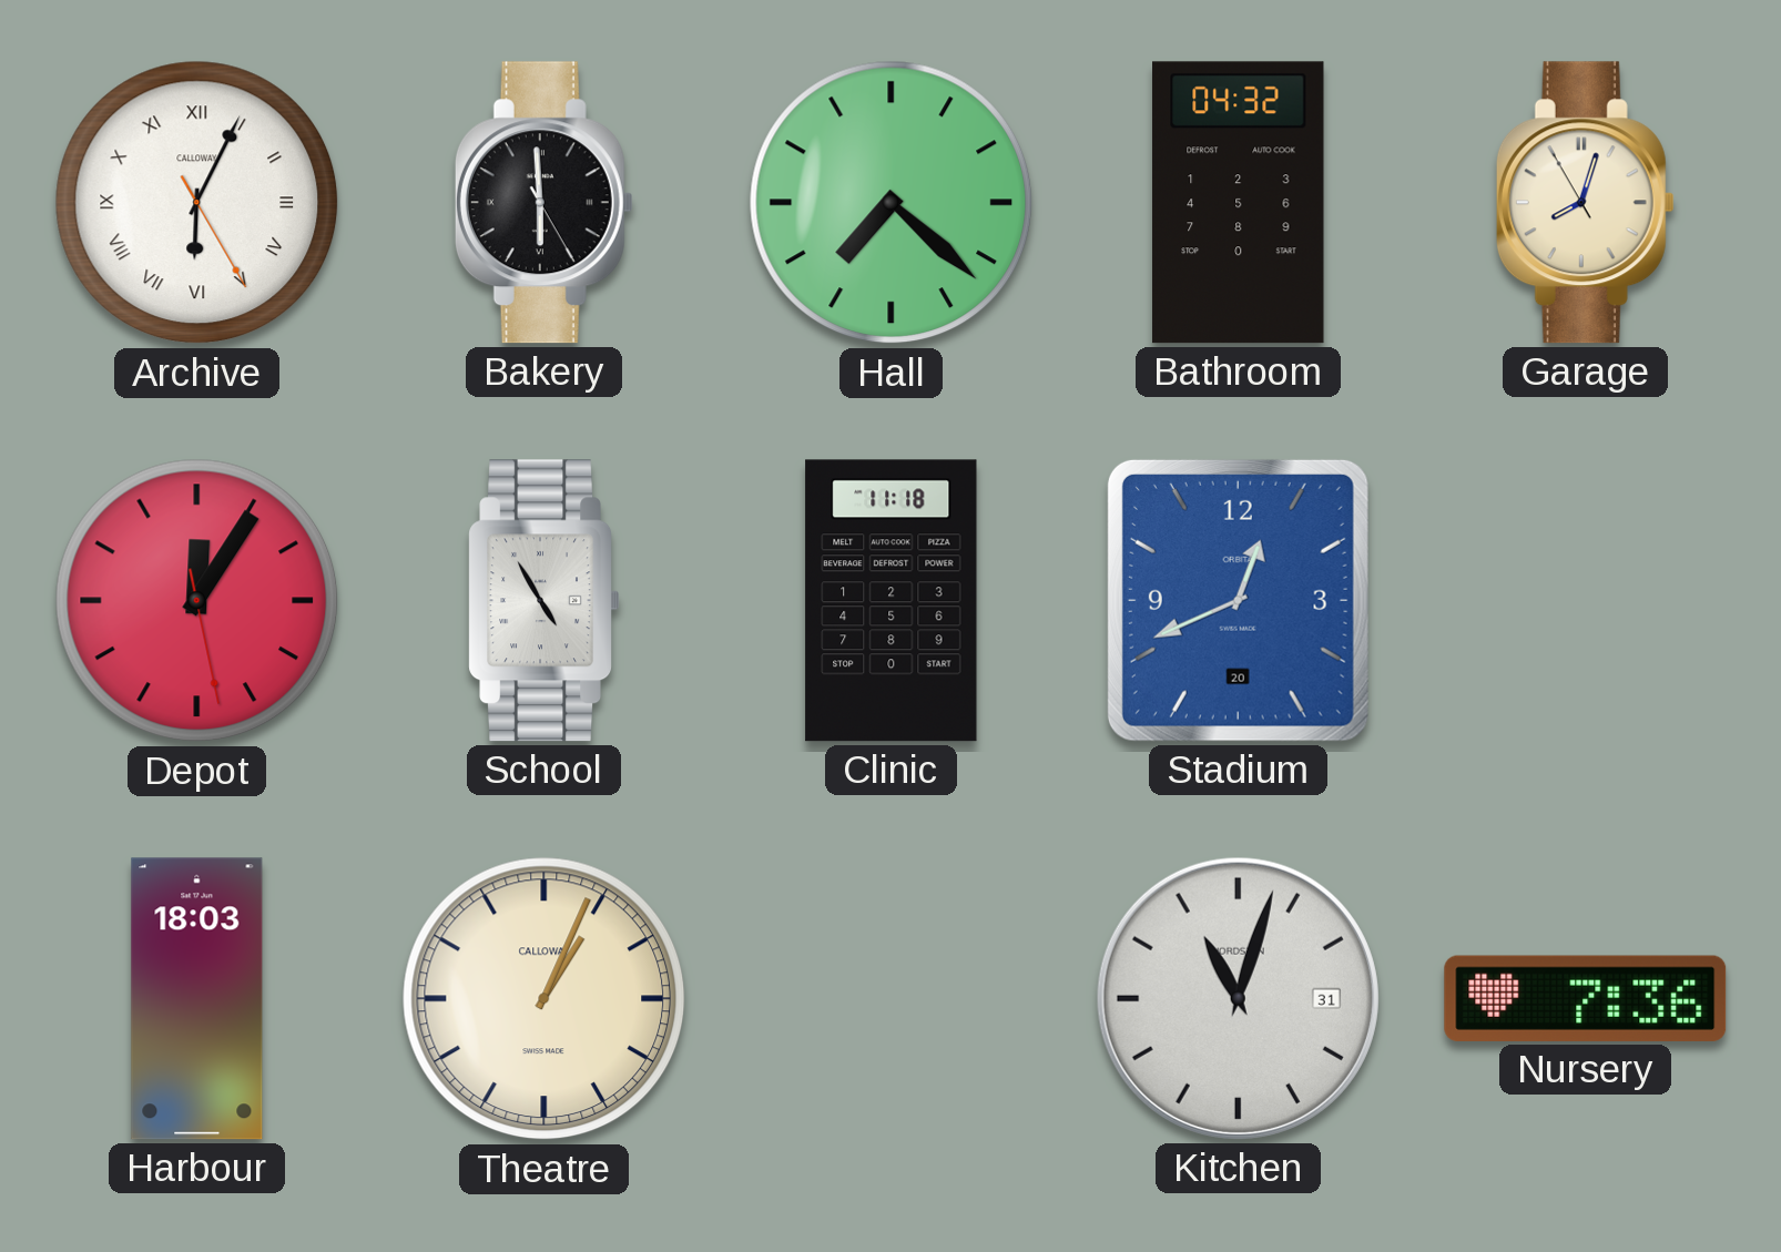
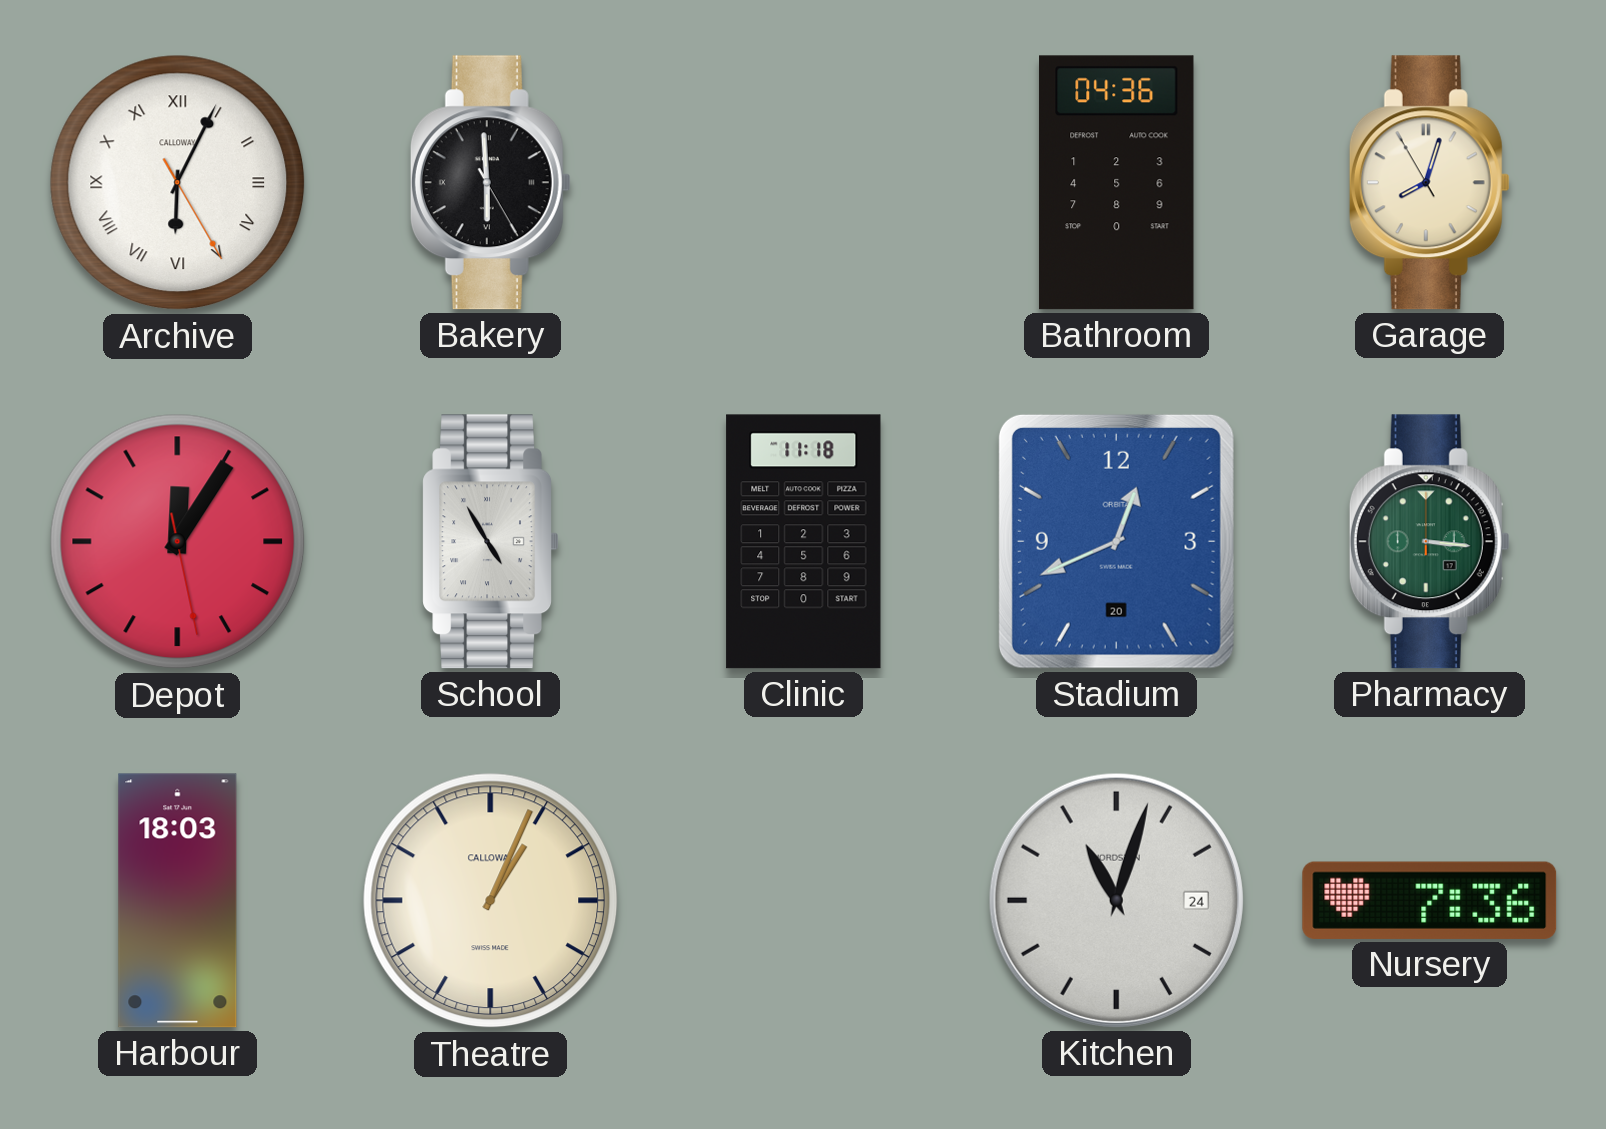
Hall: 7:22 -> none (892, 203)
Bathroom: 04:32 -> 04:36 (1117, 183)
Pharmacy: none -> 3:16 (1429, 542)
Kitchen date: 31 -> 24 (1116, 900)
